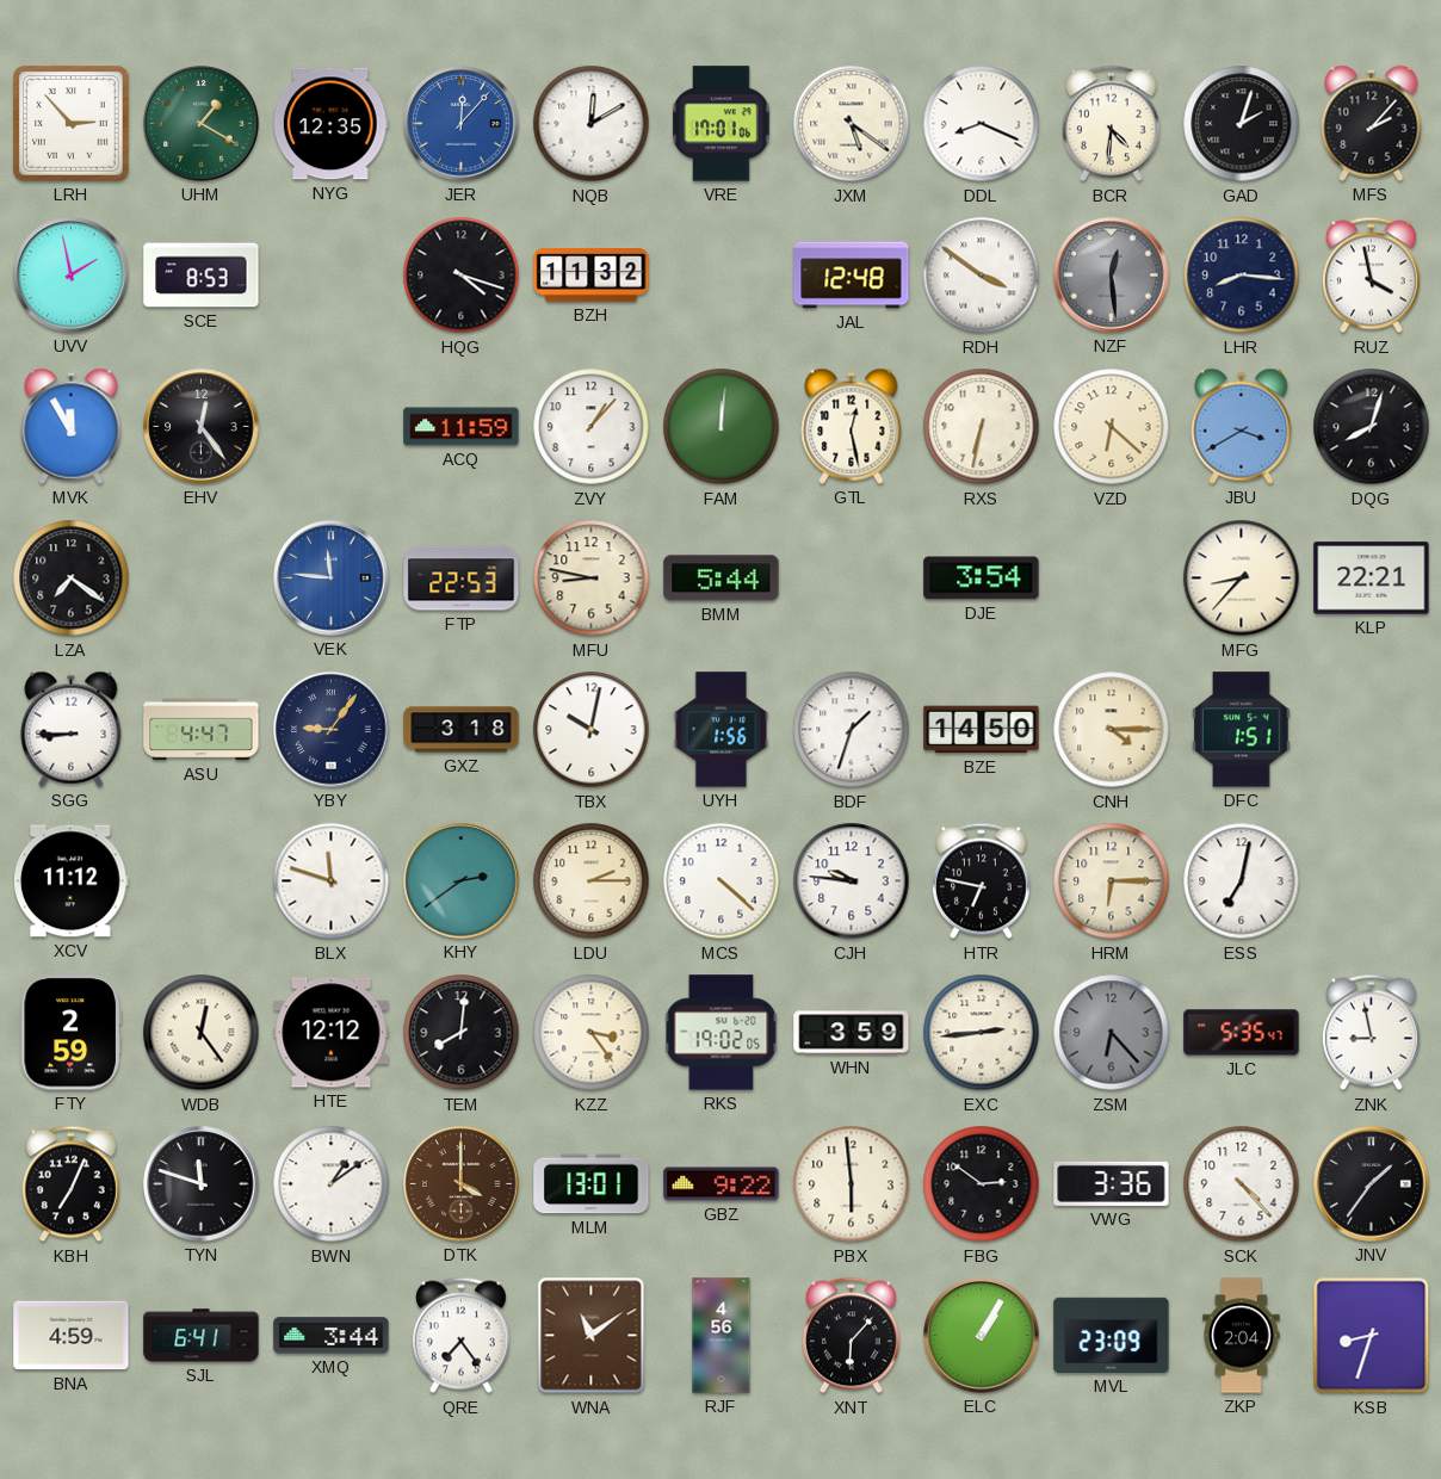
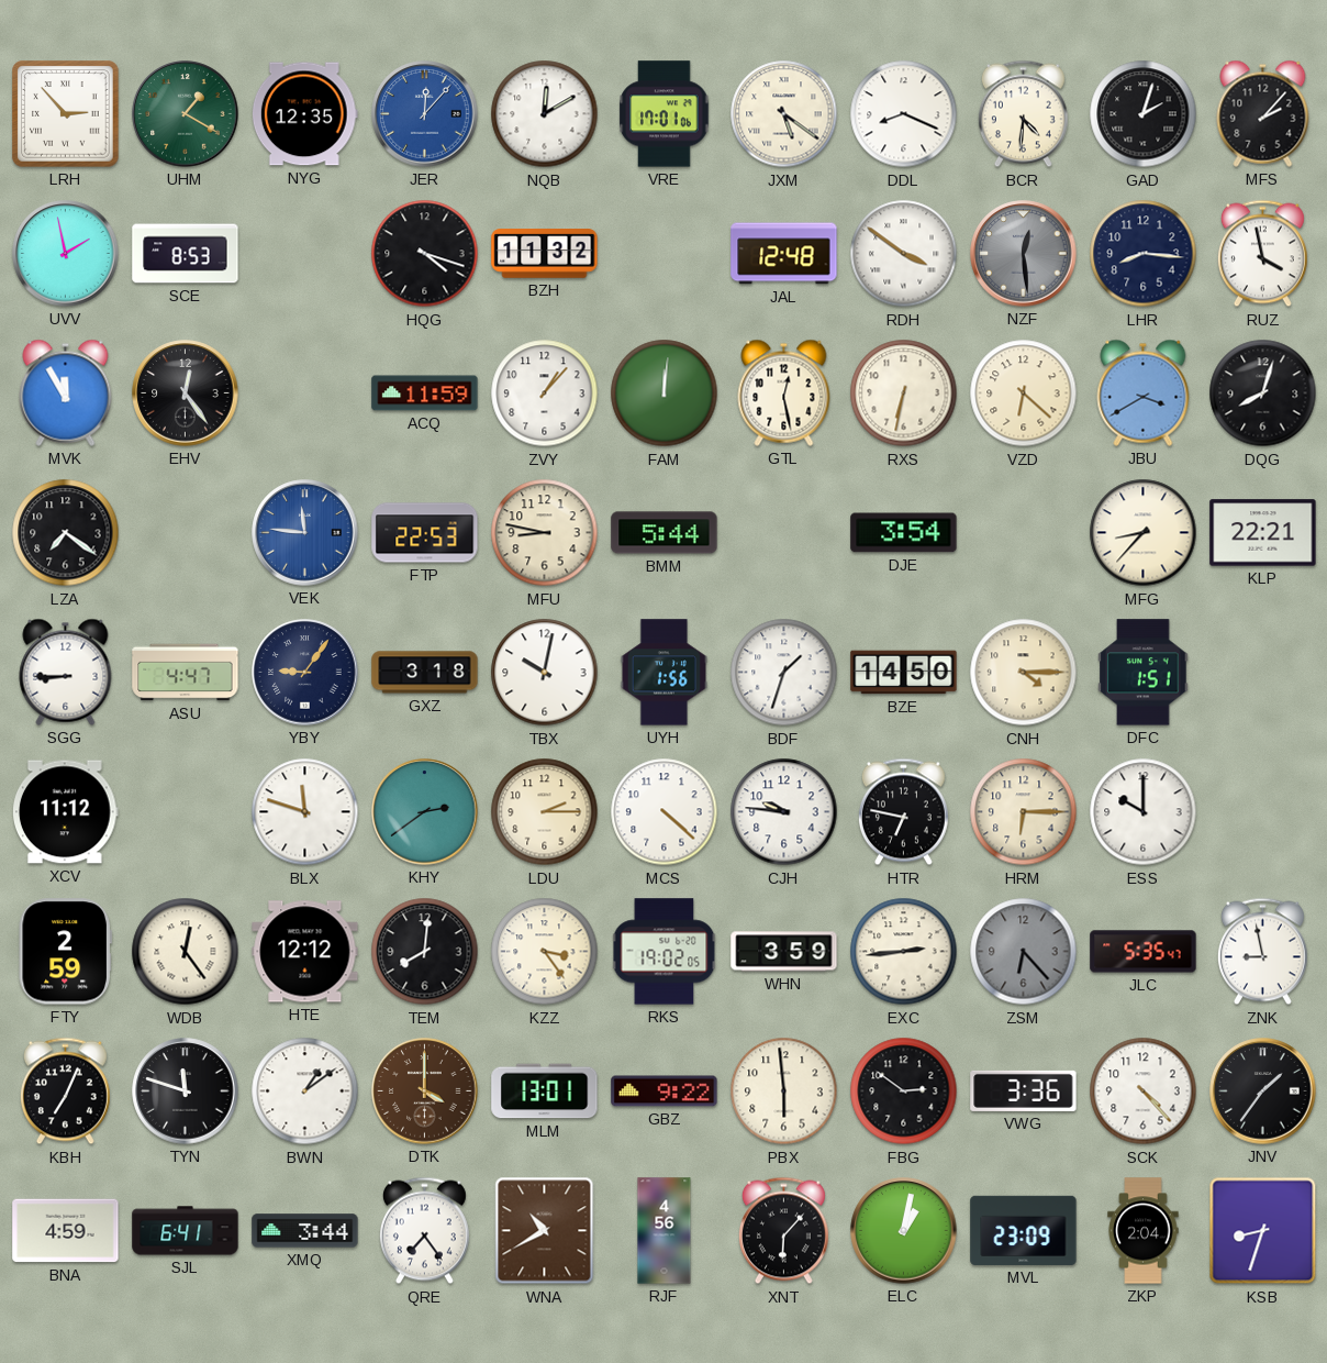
ESS: 7:02 -> 10:00 (1144, 812)
WNA: 11:09 -> 10:40 (545, 1231)
ELC: 1:05 -> 1:02 (904, 1231)
